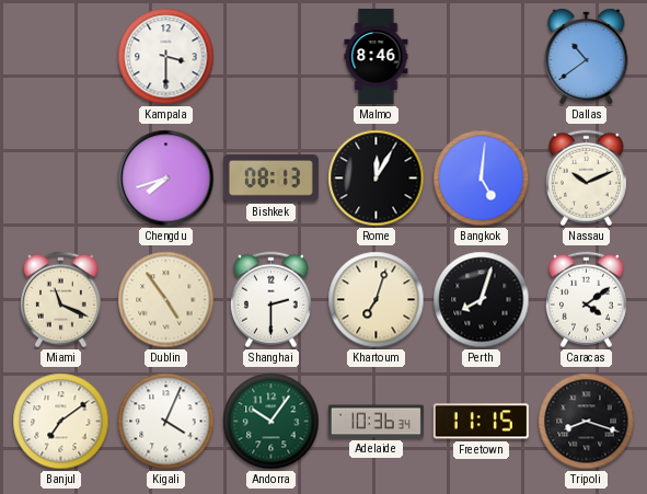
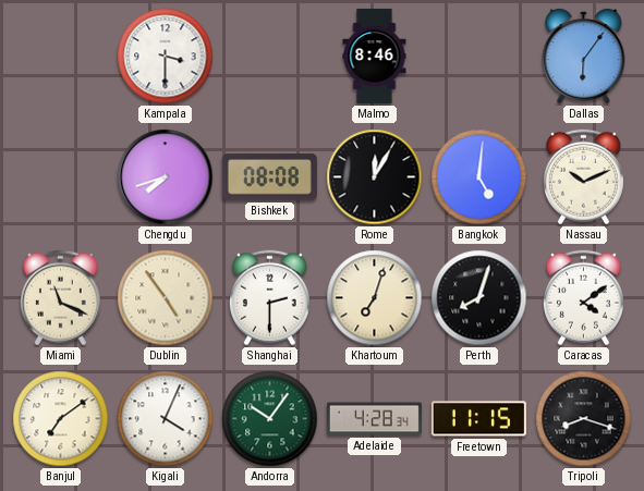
Dallas: 10:39 -> 6:06 (584, 56)
Bishkek: 08:13 -> 08:08 (269, 177)
Adelaide: 10:36 -> 4:28 (374, 419)
